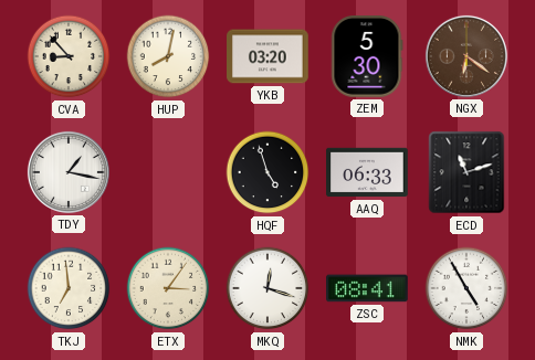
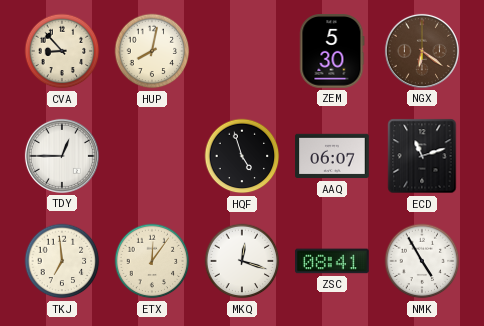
YKB: 03:20 -> none (267, 56)
TDY: 1:17 -> 12:45 (62, 156)
AAQ: 06:33 -> 06:07 (332, 156)
ETX: 3:06 -> 12:06 (152, 261)
